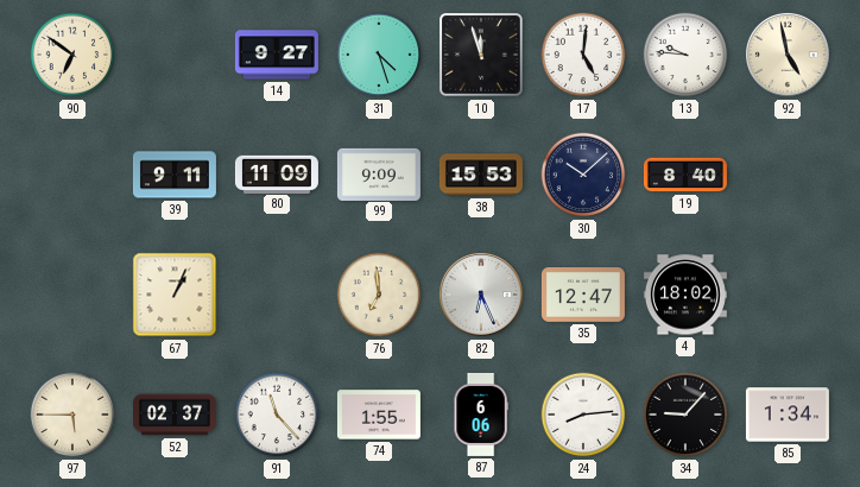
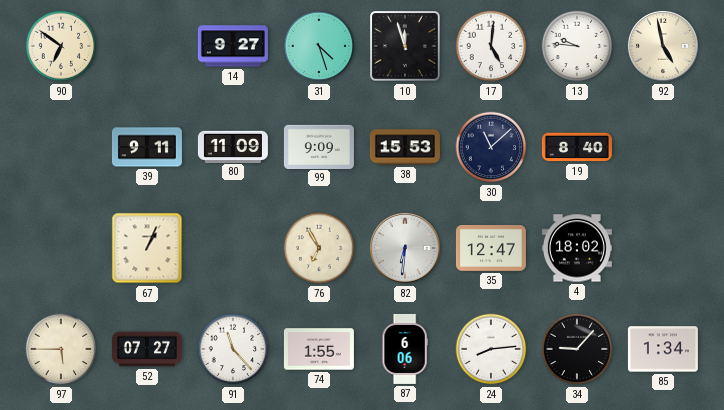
30: 10:08 -> 11:08 (491, 147)
76: 6:59 -> 6:55 (319, 248)
82: 6:26 -> 6:31 (405, 248)
52: 02:37 -> 07:27 (147, 349)
